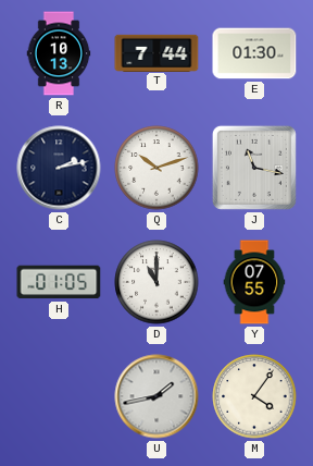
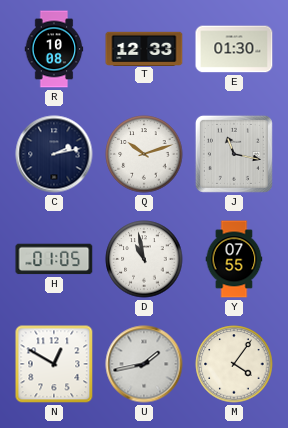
R: 10:13 -> 10:08 (54, 49)
T: 7:44 -> 12:33 (144, 48)
D: 11:00 -> 10:58 (144, 259)
N: none -> 12:50 (54, 364)
